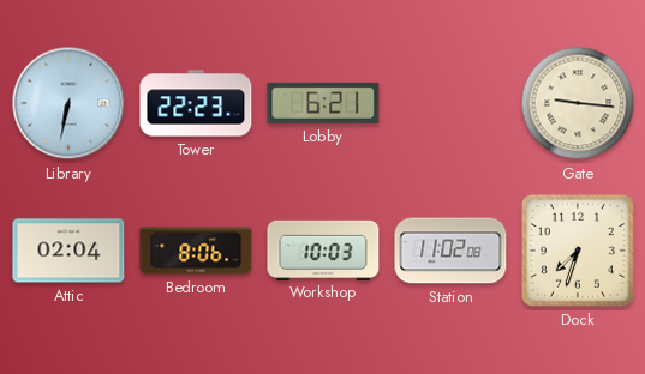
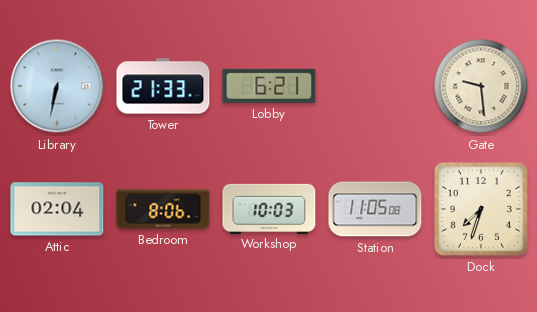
Tower: 22:23 -> 21:33 (163, 86)
Gate: 9:16 -> 9:29 (481, 86)
Station: 11:02 -> 11:05 (375, 209)
